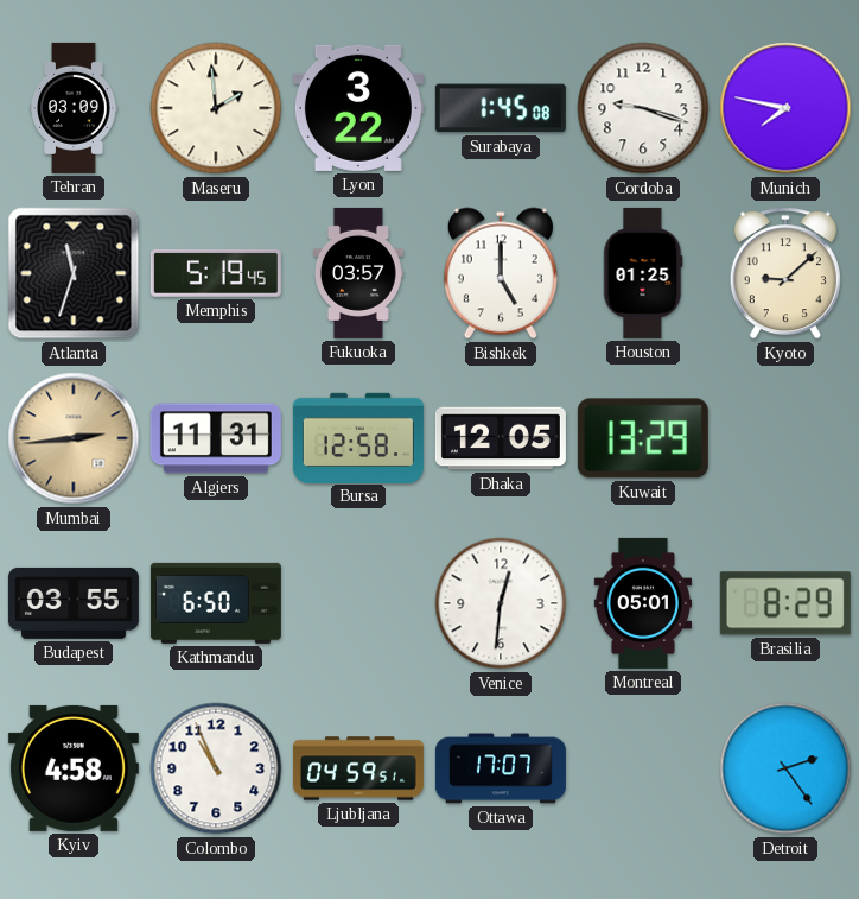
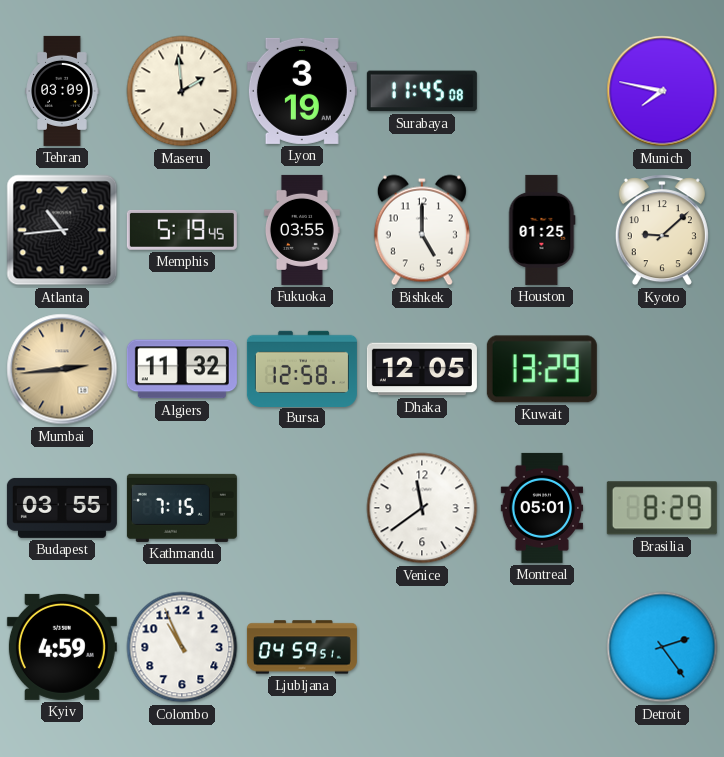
Lyon: 3:22 -> 3:19 (302, 91)
Surabaya: 1:45 -> 11:45 (422, 91)
Cordoba: 9:18 -> none (643, 108)
Atlanta: 11:33 -> 10:44 (62, 230)
Fukuoka: 03:57 -> 03:55 (302, 230)
Algiers: 11:31 -> 11:32 (182, 369)
Kathmandu: 6:50 -> 7:15 (182, 508)
Venice: 12:31 -> 11:39 (422, 508)
Kyiv: 4:58 -> 4:59 (62, 647)
Ottawa: 17:07 -> none (501, 768)
